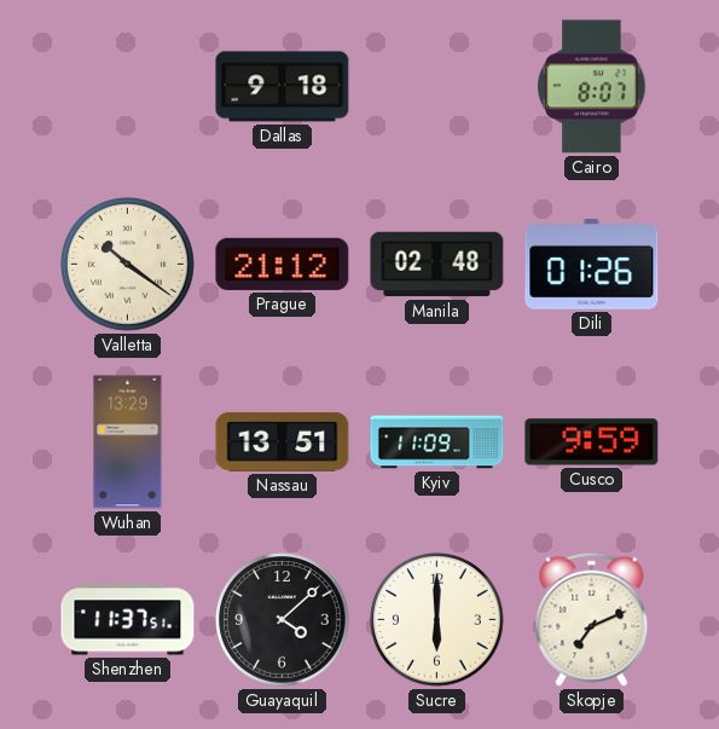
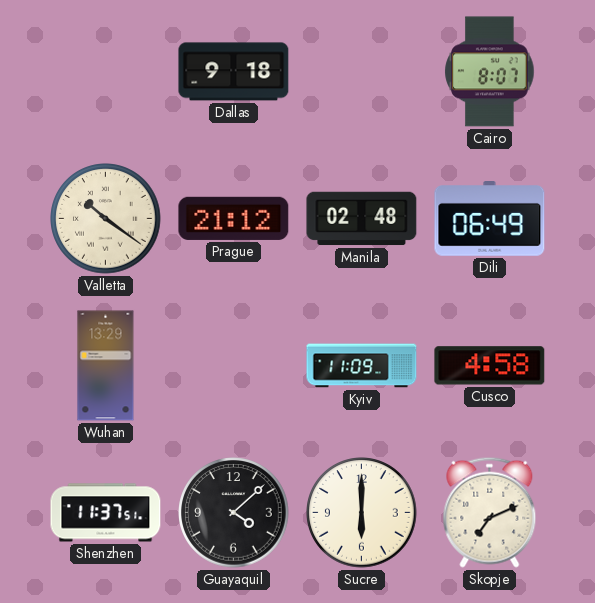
Dili: 01:26 -> 06:49 (490, 219)
Nassau: 13:51 -> none (283, 442)
Cusco: 9:59 -> 4:58 (490, 366)
